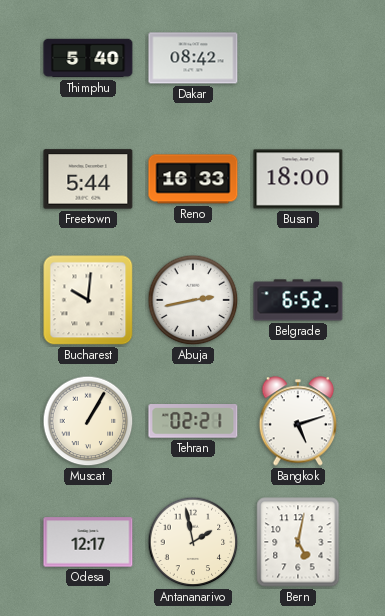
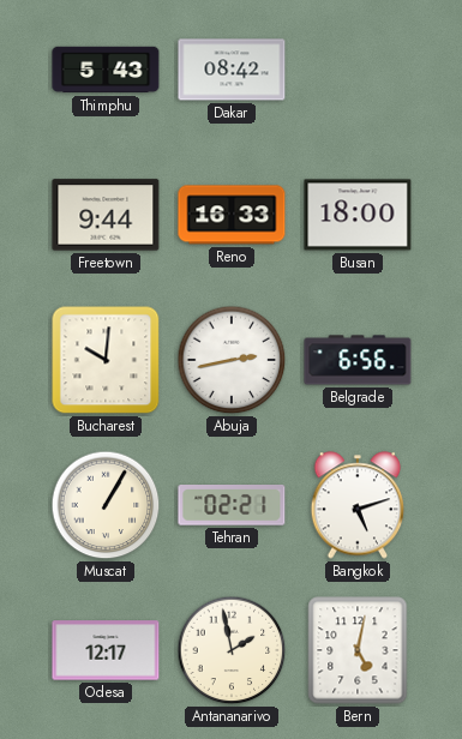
Thimphu: 5:40 -> 5:43 (106, 70)
Freetown: 5:44 -> 9:44 (106, 215)
Belgrade: 6:52 -> 6:56 (358, 360)
